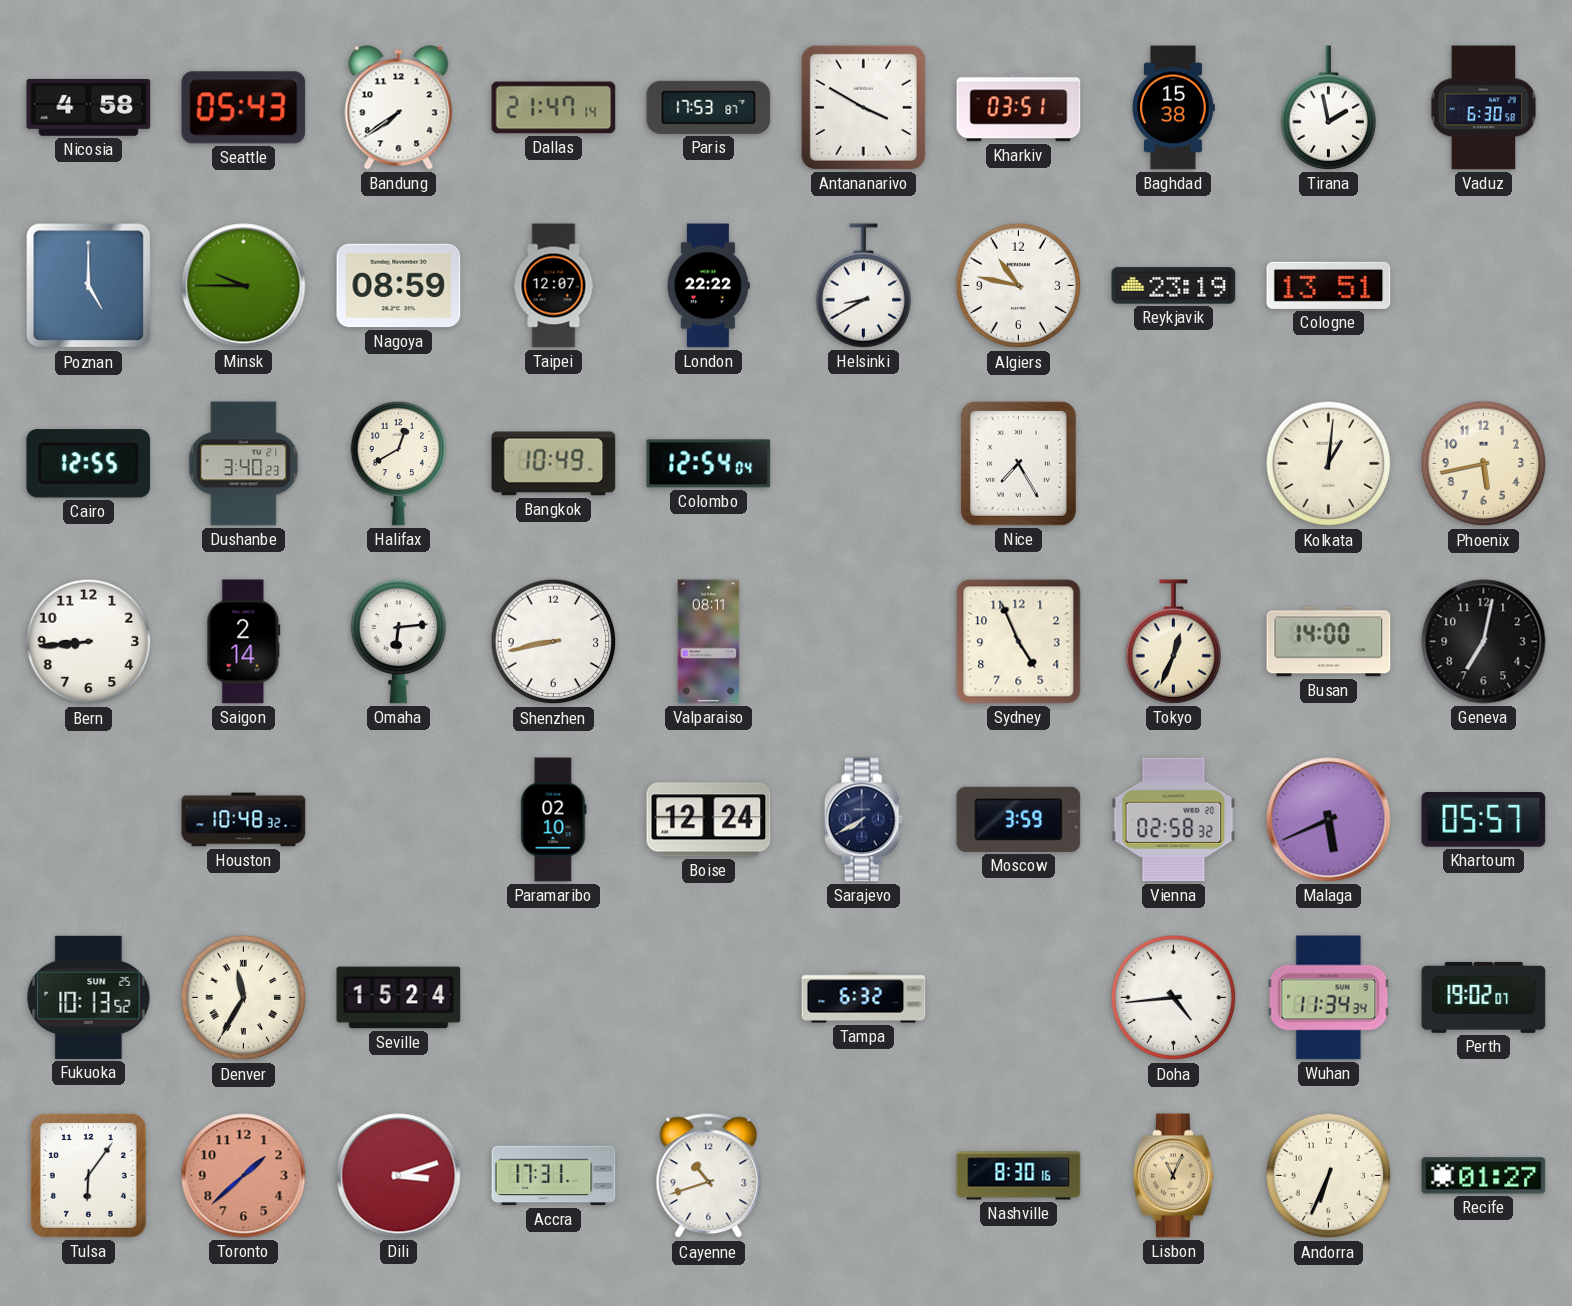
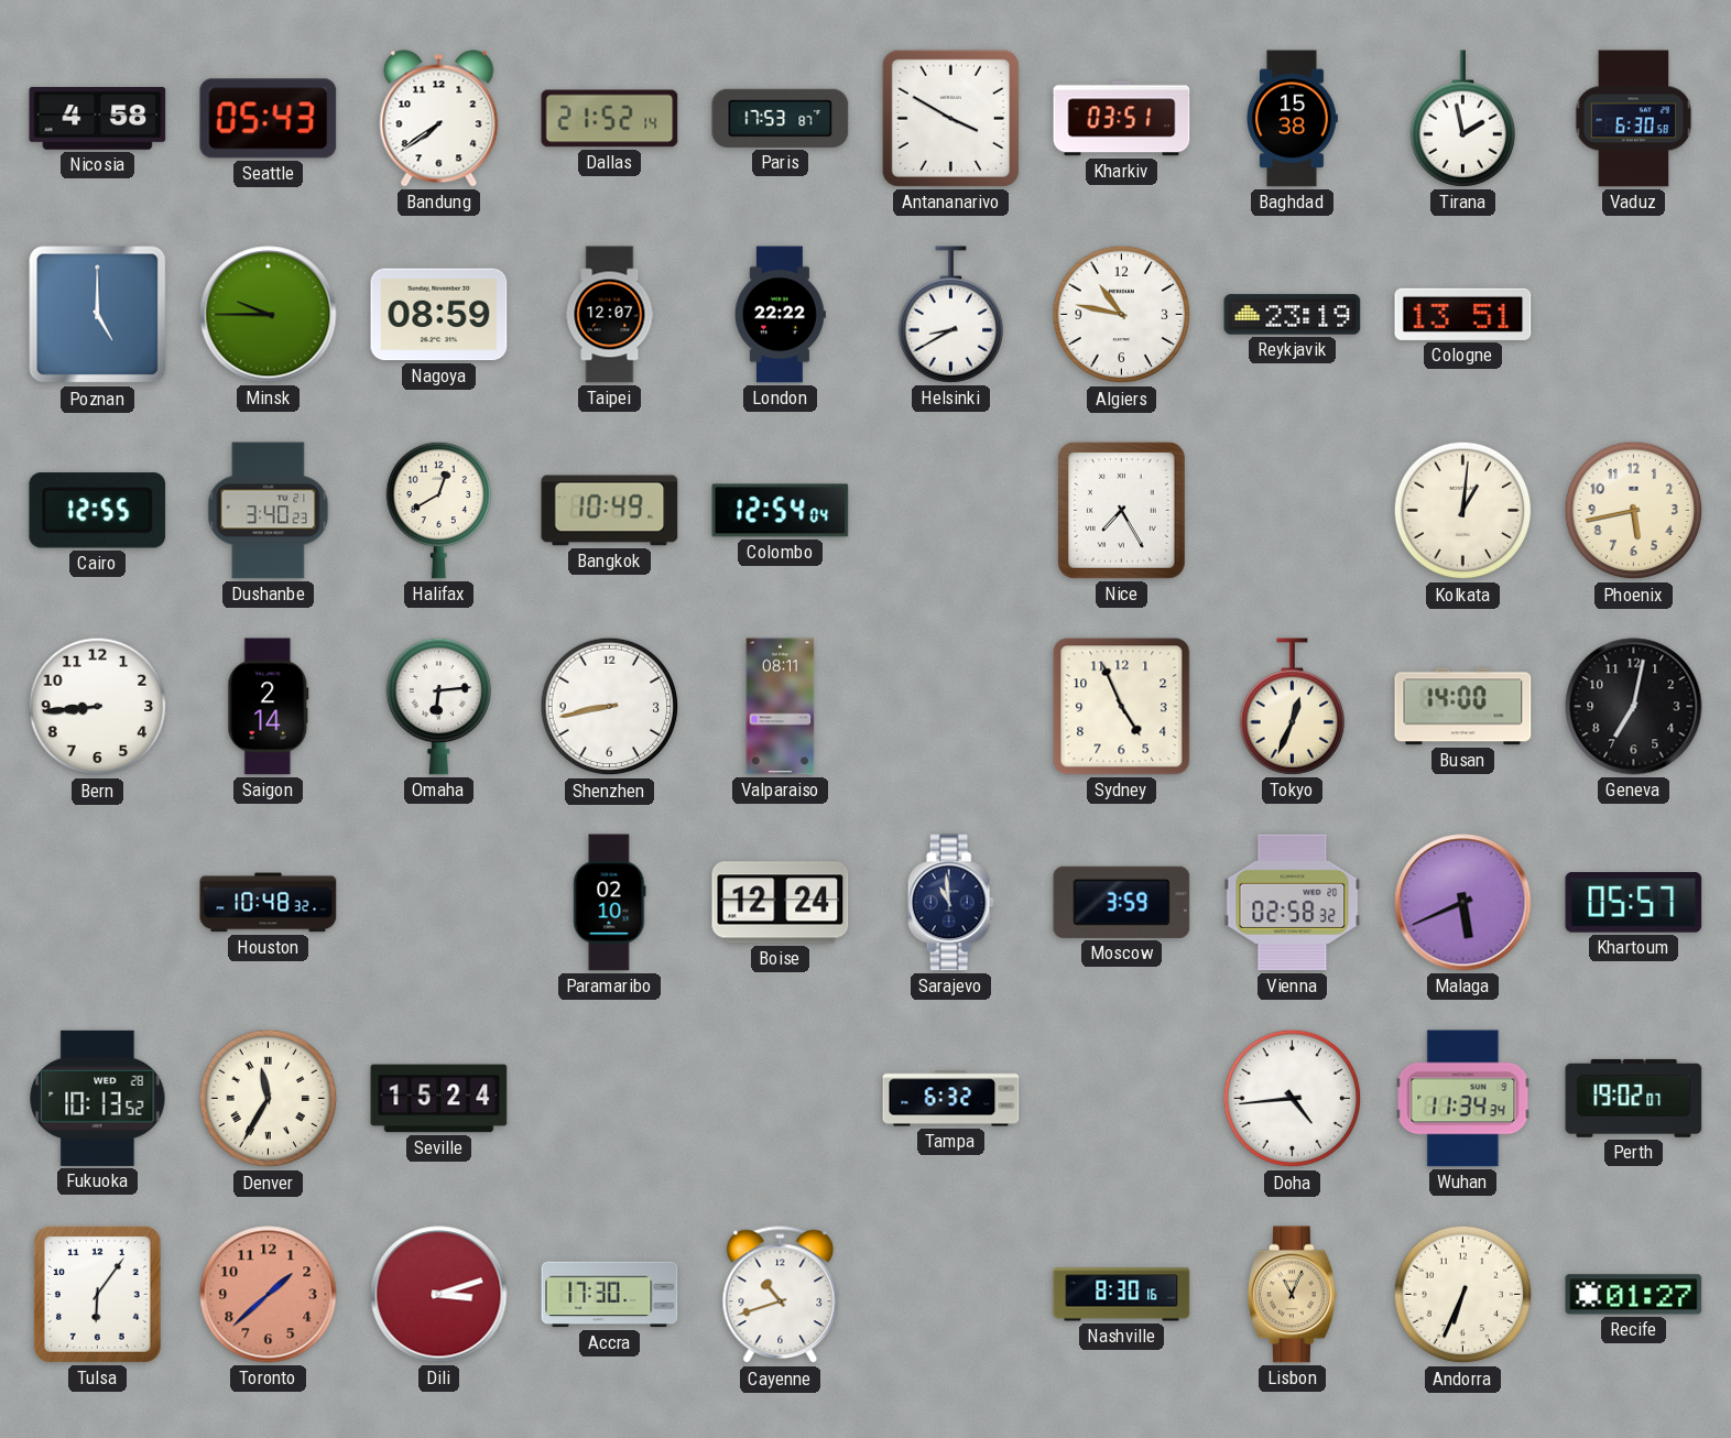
Dallas: 21:47 -> 21:52 (610, 119)
Sarajevo: 7:40 -> 10:59 (950, 903)
Fukuoka date: SUN 25 -> WED 28 (98, 1098)
Accra: 17:31 -> 17:30 (610, 1295)
